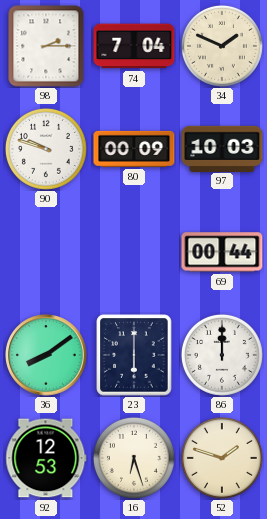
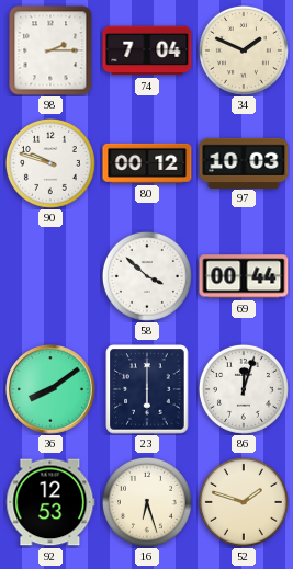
80: 00:09 -> 00:12 (147, 163)
58: none -> 3:52 (147, 276)
86: 12:00 -> 12:03 (244, 389)
